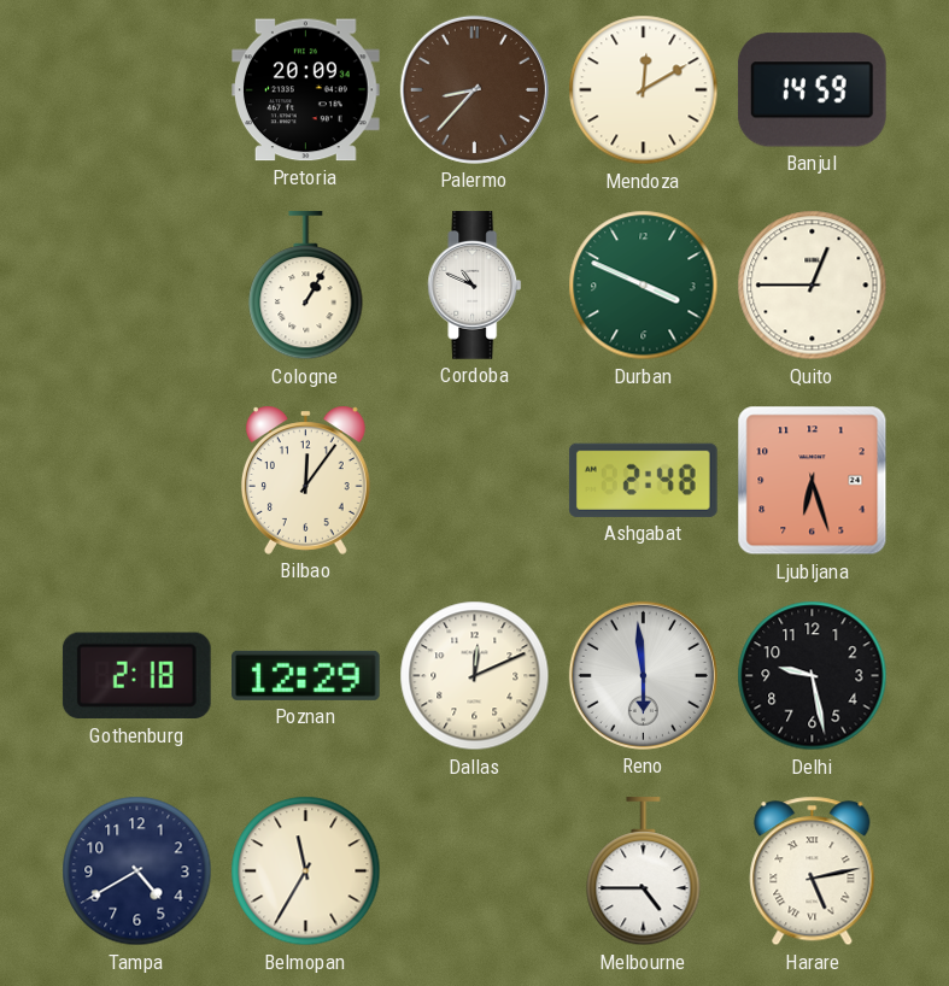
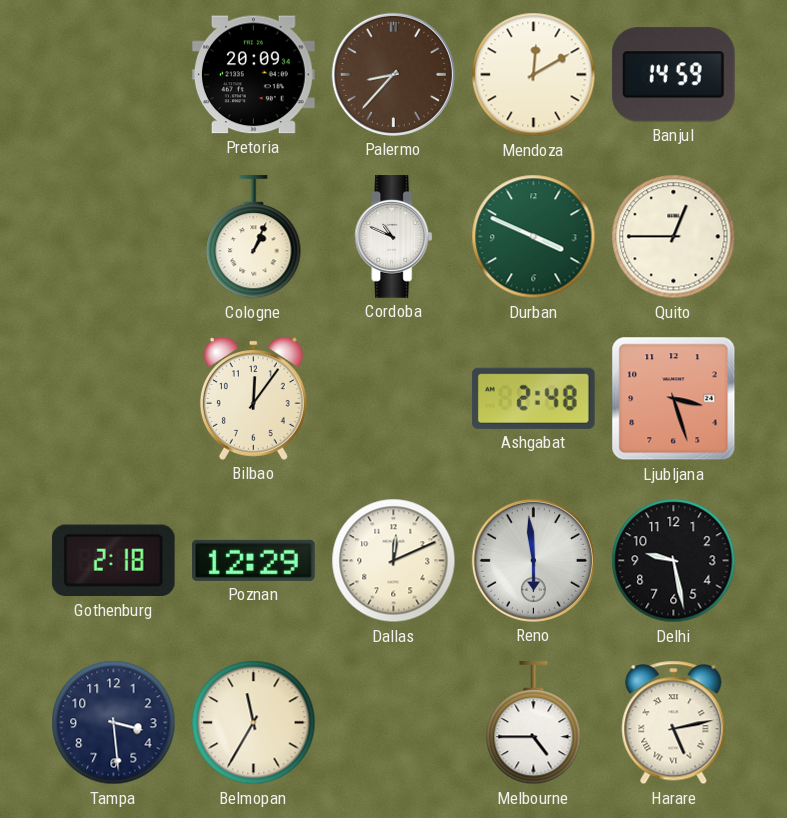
Cologne: 1:05 -> 1:04 (254, 237)
Ljubljana: 6:27 -> 3:27 (674, 399)
Tampa: 4:40 -> 3:29 (114, 723)
